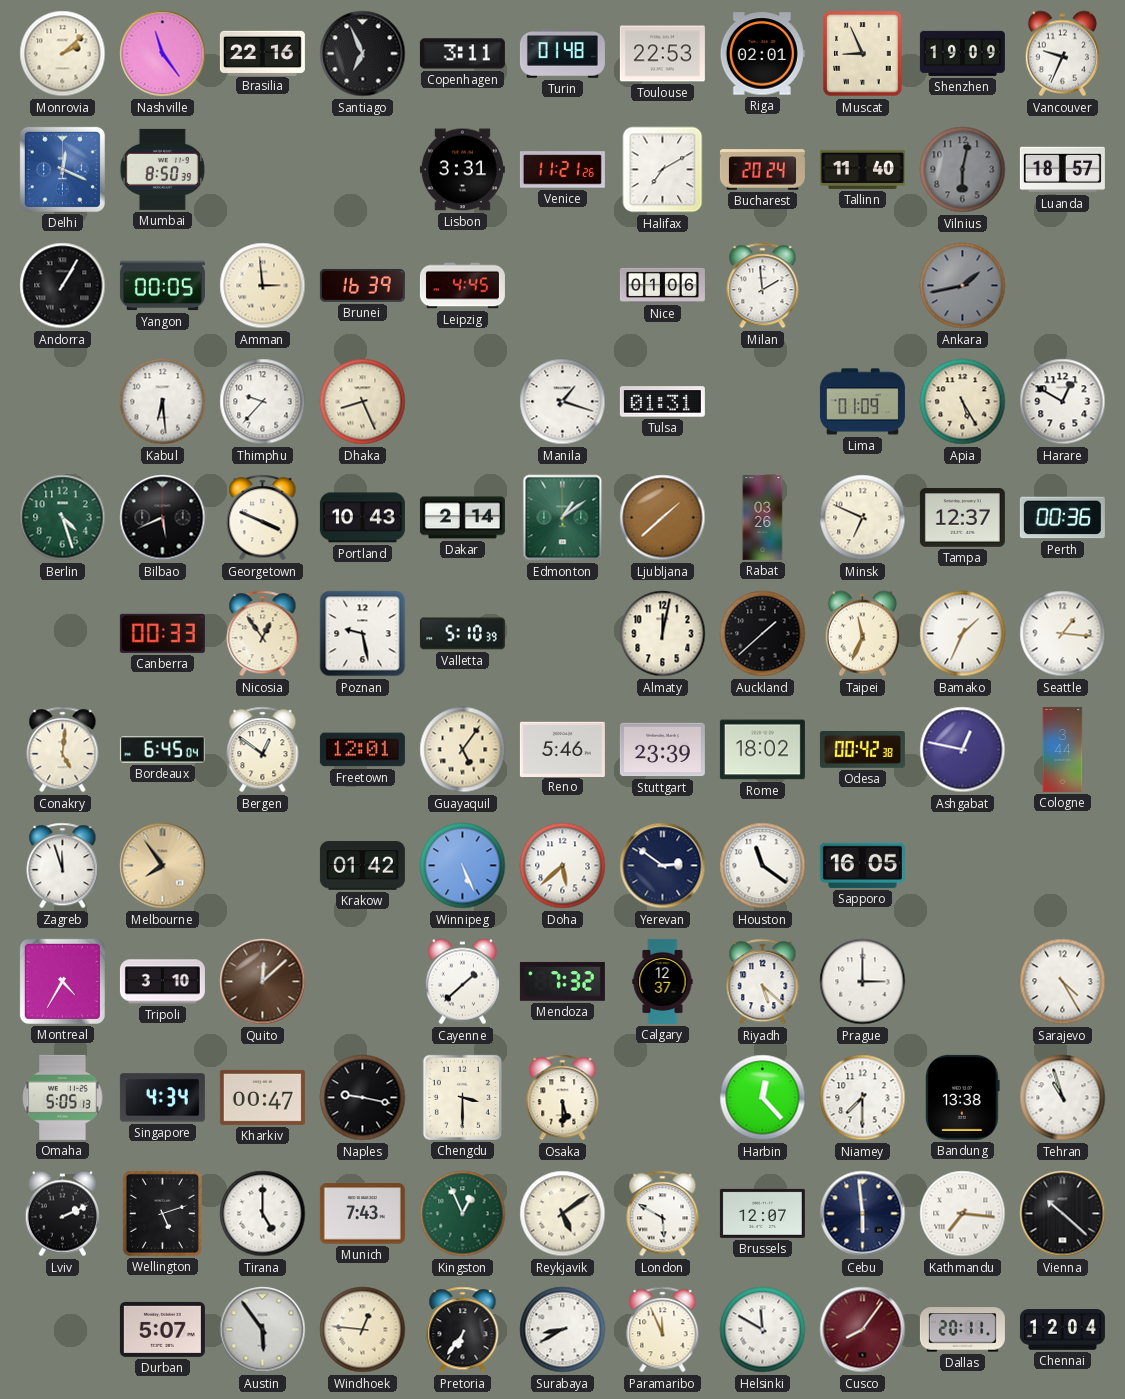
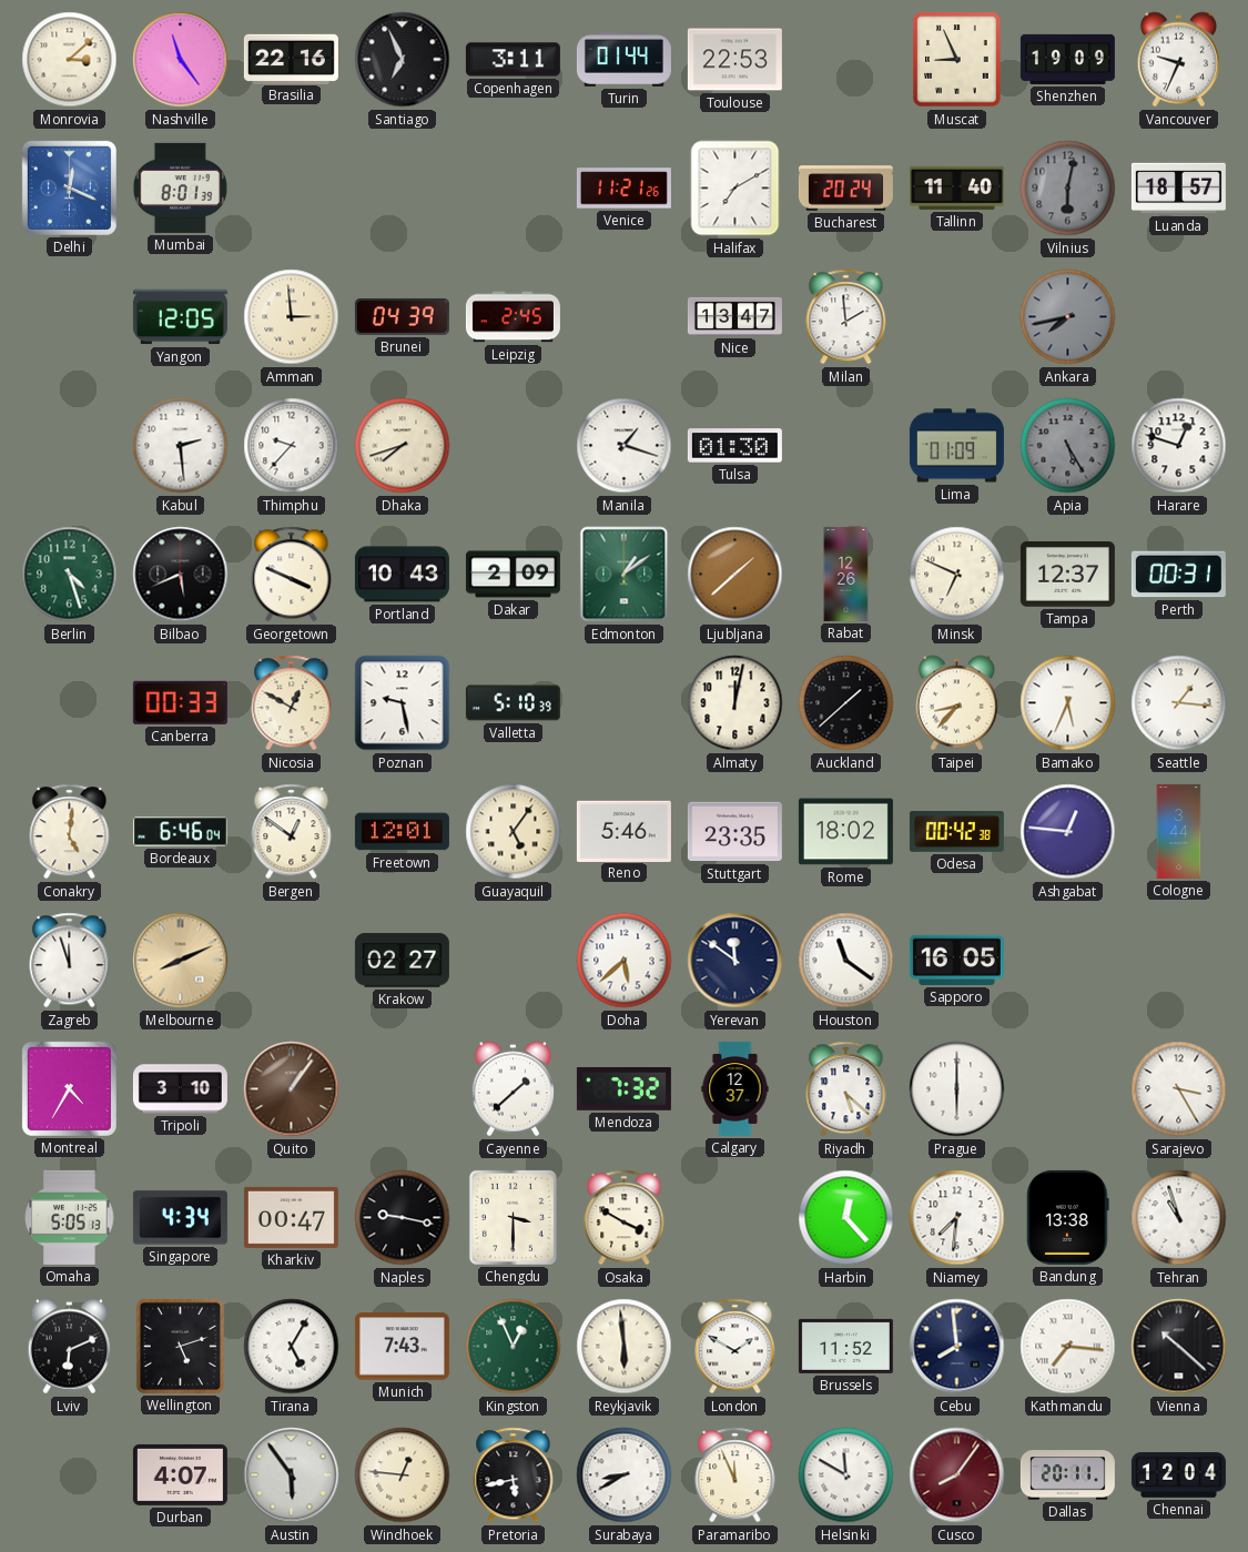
Monrovia: 2:08 -> 3:08 (70, 60)
Turin: 01:48 -> 01:44 (623, 60)
Riga: 02:01 -> none (762, 54)
Mumbai: 8:50 -> 8:01 (180, 187)
Lisbon: 3:31 -> none (462, 170)
Andorra: 1:05 -> none (63, 286)
Yangon: 00:05 -> 12:05 (180, 317)
Brunei: 16:39 -> 04:39 (402, 317)
Leipzig: 4:45 -> 2:45 (513, 317)
Nice: 01:06 -> 13:47 (734, 316)
Ankara: 1:43 -> 7:43 (1068, 317)
Kabul: 6:29 -> 2:29 (181, 446)
Dhaka: 8:26 -> 7:42 (403, 446)
Tulsa: 01:31 -> 01:30 (734, 446)
Apia dial: cream -> grey (1068, 446)
Harare: 12:50 -> 12:48 (1179, 446)
Dakar: 2:14 -> 2:09 (513, 575)
Rabat: 03:26 -> 12:26 (846, 574)
Perth: 00:36 -> 00:31 (1178, 575)
Nicosia: 12:54 -> 12:50 (292, 703)
Taipei: 11:34 -> 8:37 (956, 703)
Bamako: 1:34 -> 5:34 (1068, 703)
Bordeaux: 6:45 -> 6:46 (180, 832)
Stuttgart: 23:39 -> 23:35 (734, 832)
Ashgabat: 12:47 -> 12:46 (1068, 832)
Melbourne: 7:54 -> 8:11 (181, 961)
Krakow: 01:42 -> 02:27 (402, 961)
Winnipeg: 5:26 -> none (463, 866)
Yerevan: 2:51 -> 11:51 (735, 961)
Quito: 12:08 -> 1:06 (292, 1089)
Prague: 3:00 -> 6:00 (957, 1089)
Sarajevo: 4:25 -> 3:25 (1179, 1089)
Osaka: 5:30 -> 3:50 (625, 1218)
Niamey: 7:30 -> 7:31 (957, 1218)
Lviv: 2:11 -> 6:11 (69, 1347)
Tirana: 5:00 -> 5:05 (292, 1347)
Reykjavik: 5:09 -> 5:59 (625, 1347)
London: 5:50 -> 1:50 (735, 1347)
Brussels: 12:07 -> 11:52 (845, 1346)
Cebu: 5:59 -> 7:59 (957, 1347)
Durban: 5:07 -> 4:07 (180, 1474)
Pretoria: 6:36 -> 5:43 (514, 1475)
